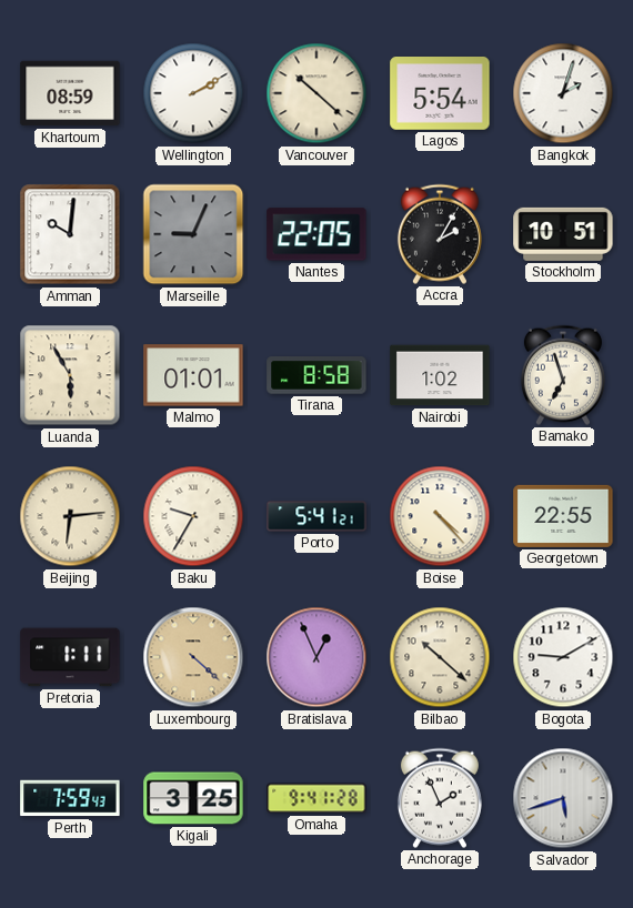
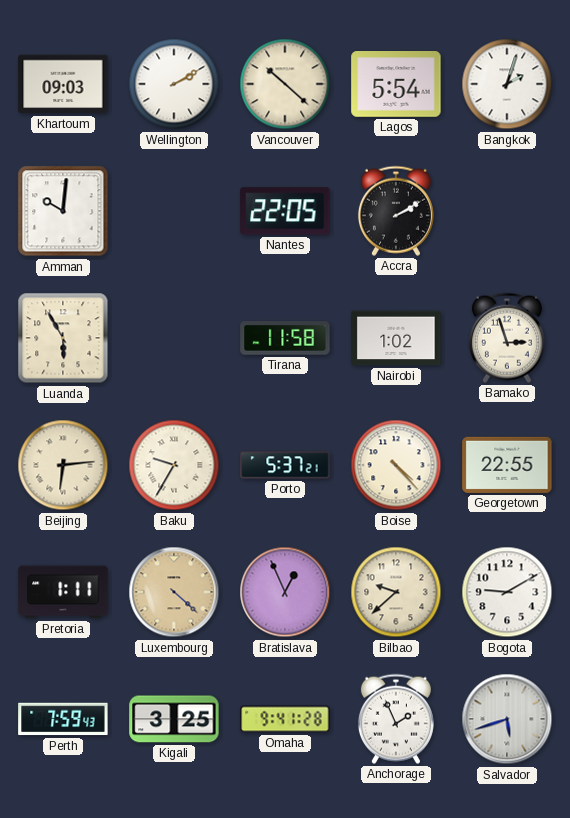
Khartoum: 08:59 -> 09:03 (63, 84)
Marseille: 9:04 -> none (193, 234)
Accra: 2:05 -> 2:10 (396, 211)
Stockholm: 10:51 -> none (563, 234)
Malmo: 01:01 -> none (193, 375)
Tirana: 8:58 -> 11:58 (285, 338)
Bamako: 6:57 -> 2:57 (507, 338)
Porto: 5:41 -> 5:37 (285, 465)
Bilbao: 10:22 -> 9:38 (396, 592)
